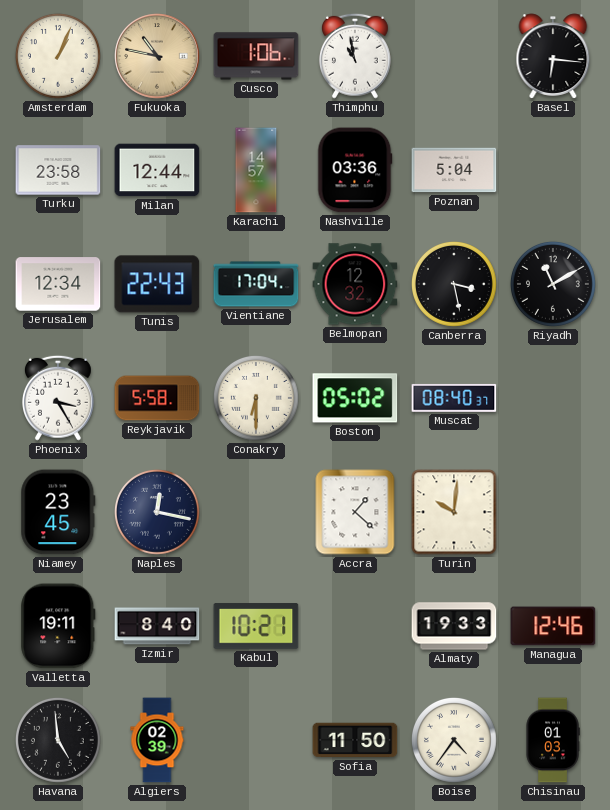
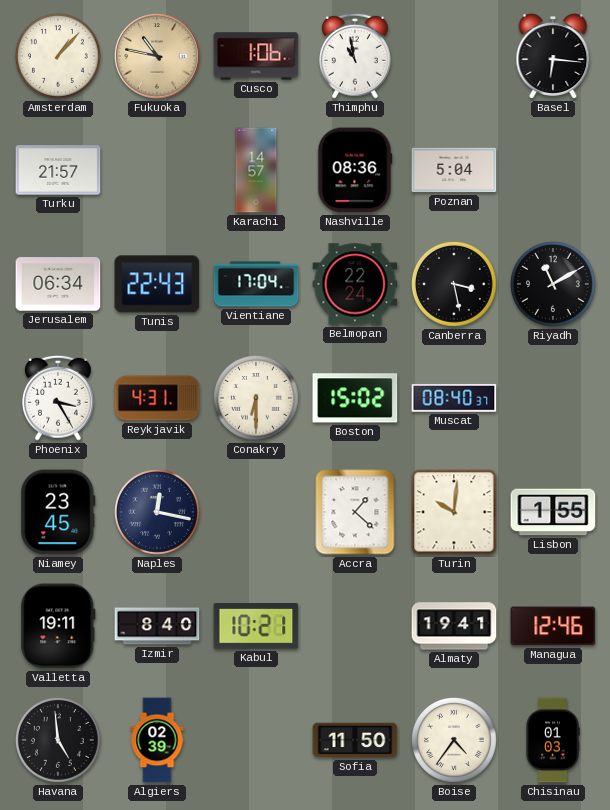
Amsterdam: 1:04 -> 1:07 (58, 56)
Turku: 23:58 -> 21:57 (58, 170)
Milan: 12:44 -> none (157, 170)
Nashville: 03:36 -> 08:36 (355, 170)
Jerusalem: 12:34 -> 06:34 (58, 284)
Belmopan: 12:32 -> 22:24 (355, 284)
Reykjavik: 5:58 -> 4:31 (157, 398)
Boston: 05:02 -> 15:02 (355, 398)
Lisbon: none -> 1:55 (553, 512)
Almaty: 19:33 -> 19:41 (454, 626)
